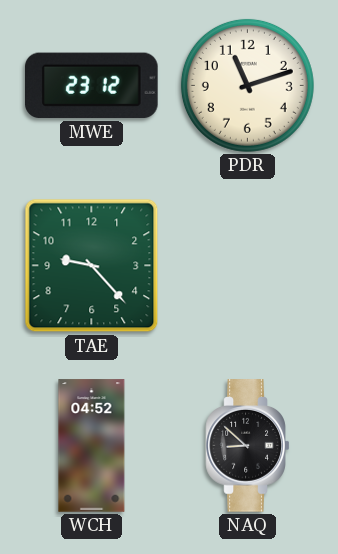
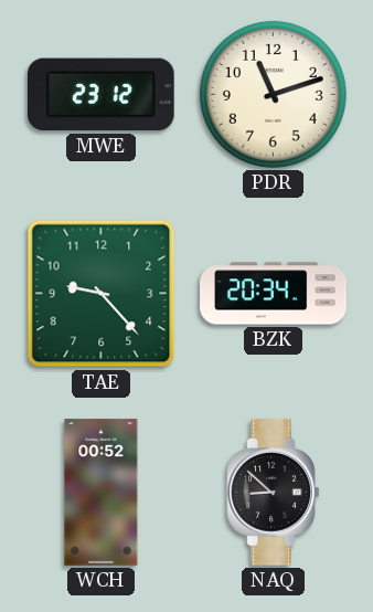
BZK: none -> 20:34 (274, 294)
WCH: 04:52 -> 00:52 (102, 493)
